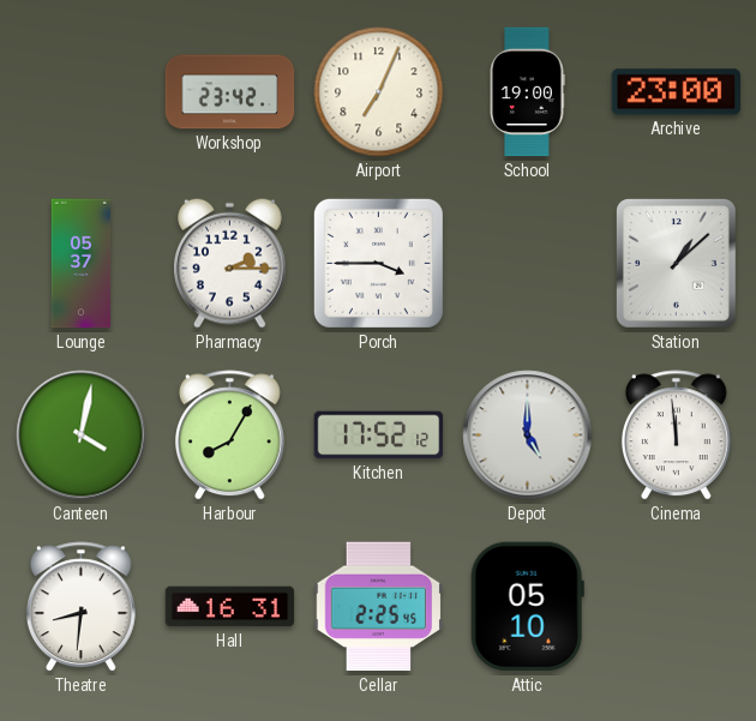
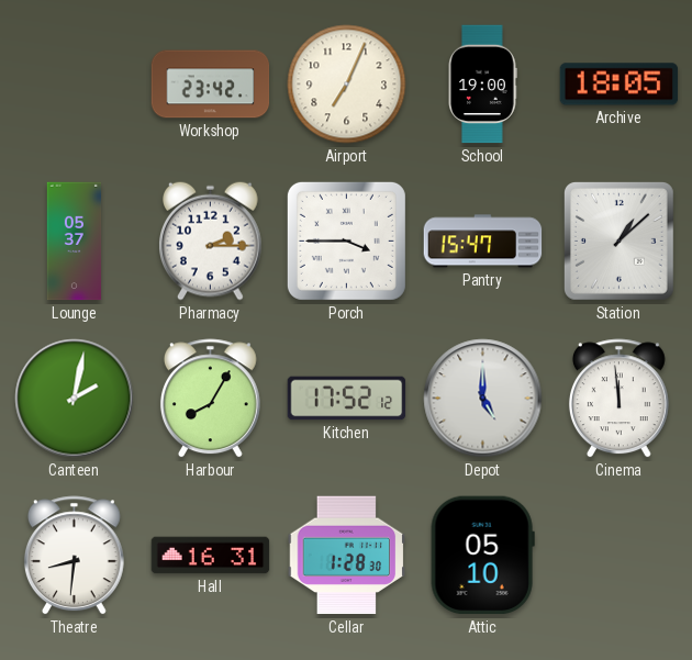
Archive: 23:00 -> 18:05 (620, 85)
Pantry: none -> 15:47 (483, 242)
Canteen: 4:02 -> 2:02 (75, 399)
Cellar: 2:25 -> 1:28 (347, 556)
